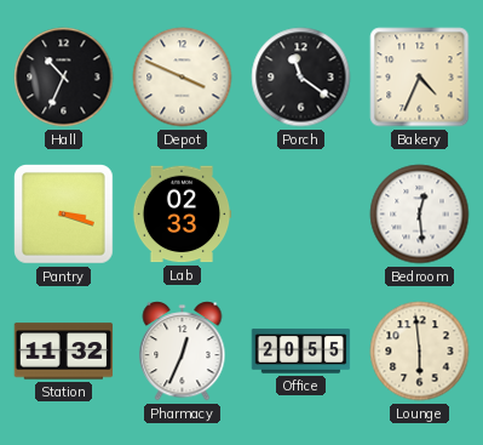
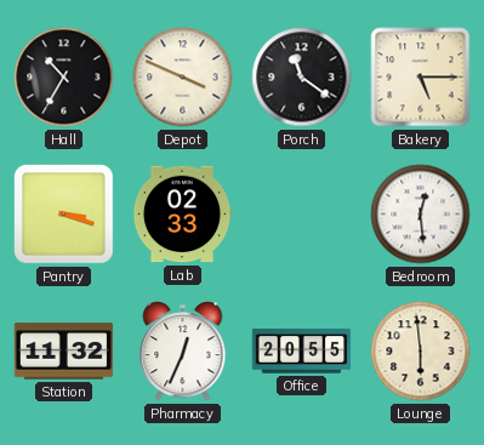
Hall: 10:34 -> 10:35 (64, 78)
Bakery: 4:34 -> 5:15 (421, 78)
